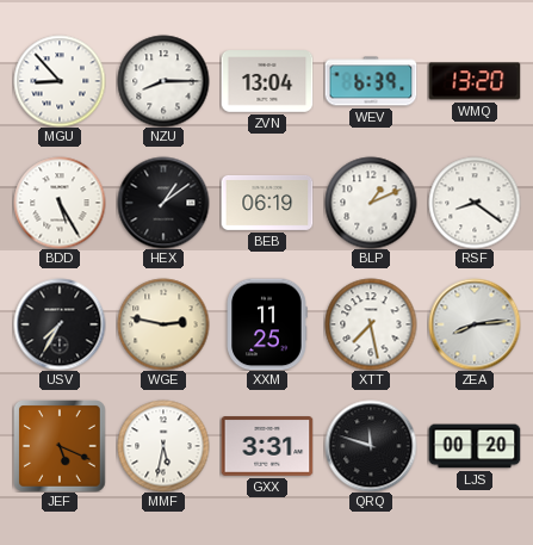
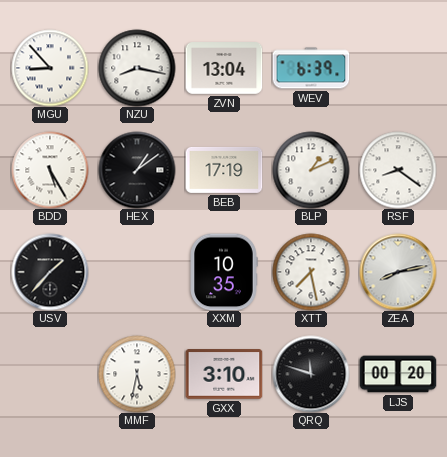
NZU: 8:15 -> 8:17 (137, 68)
WMQ: 13:20 -> none (475, 81)
BEB: 06:19 -> 17:19 (224, 170)
USV: 7:35 -> 1:37 (50, 272)
WGE: 2:47 -> none (163, 324)
XXM: 11:25 -> 10:35 (224, 272)
ZEA: 8:14 -> 8:13 (398, 272)
JEF: 5:19 -> none (60, 446)
GXX: 3:31 -> 3:10 (224, 374)
